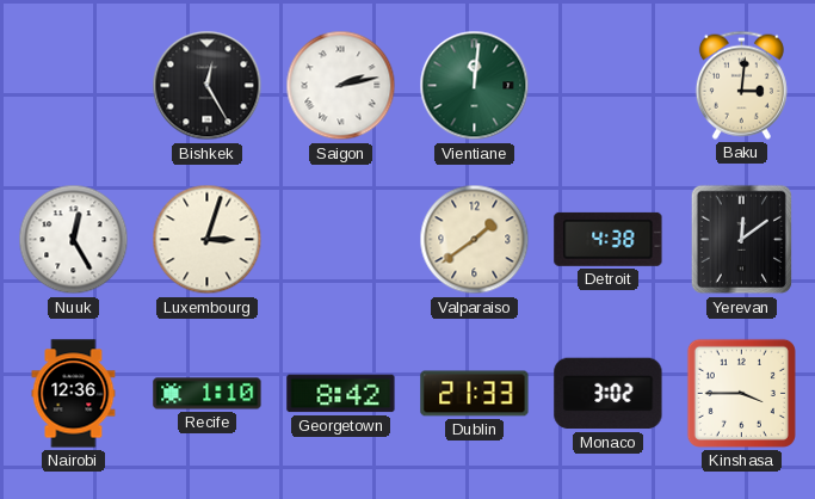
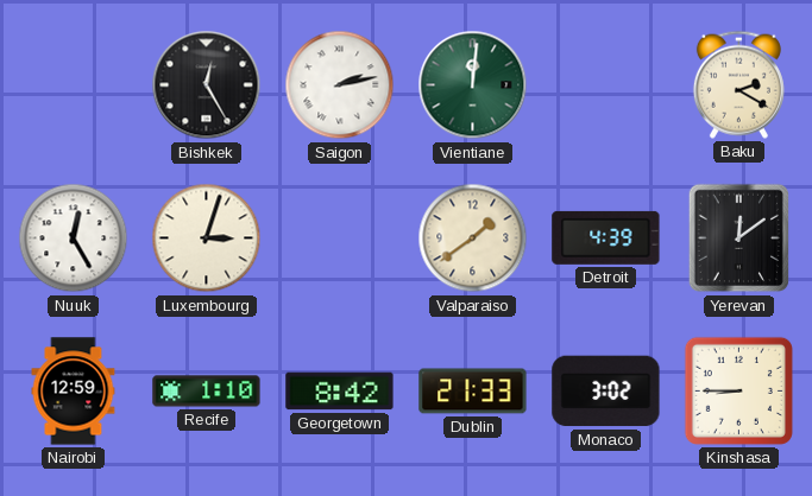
Baku: 3:01 -> 2:20 (738, 84)
Detroit: 4:38 -> 4:39 (606, 237)
Nairobi: 12:36 -> 12:59 (74, 392)
Kinshasa: 3:45 -> 8:45 (738, 390)
